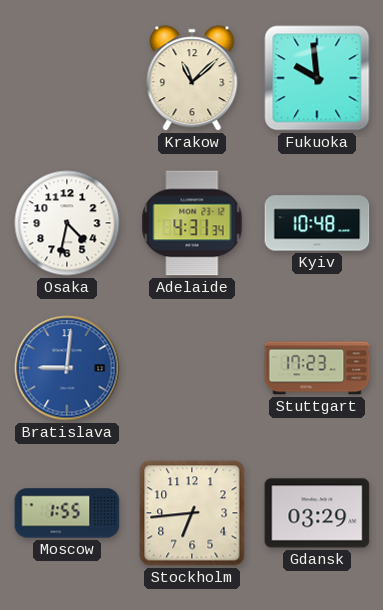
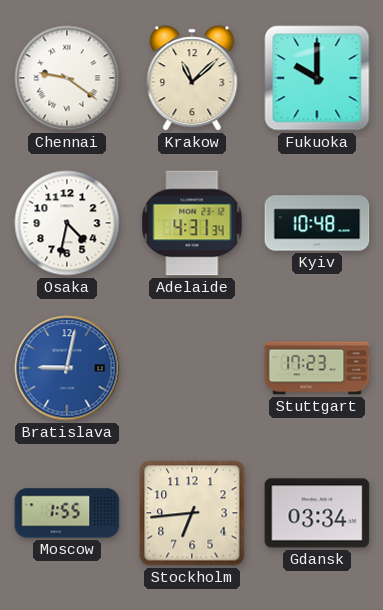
Chennai: none -> 9:21 (67, 78)
Fukuoka: 9:59 -> 10:00 (317, 78)
Bratislava: 9:01 -> 9:02 (67, 368)
Gdansk: 03:29 -> 03:34 (317, 513)
